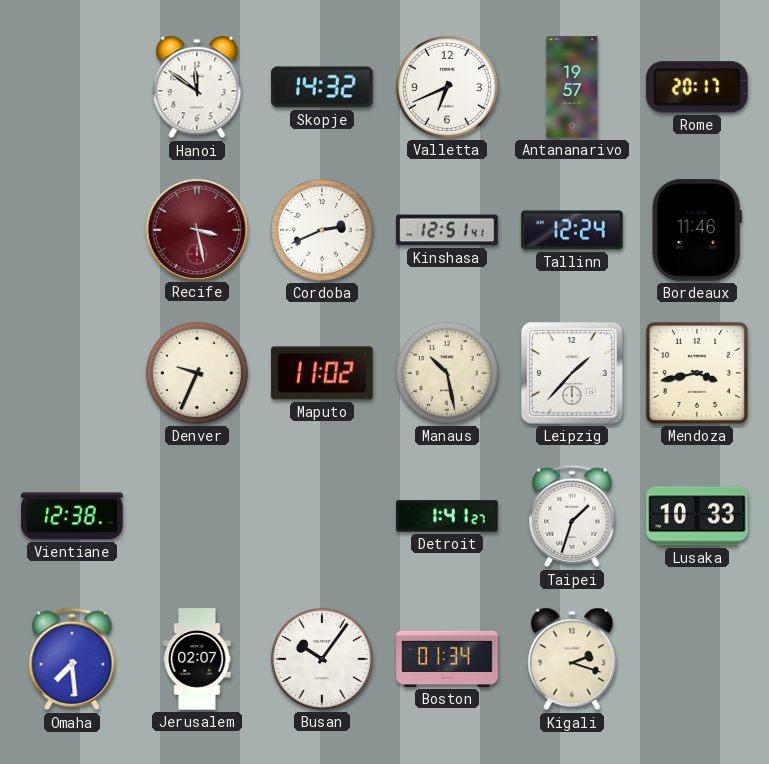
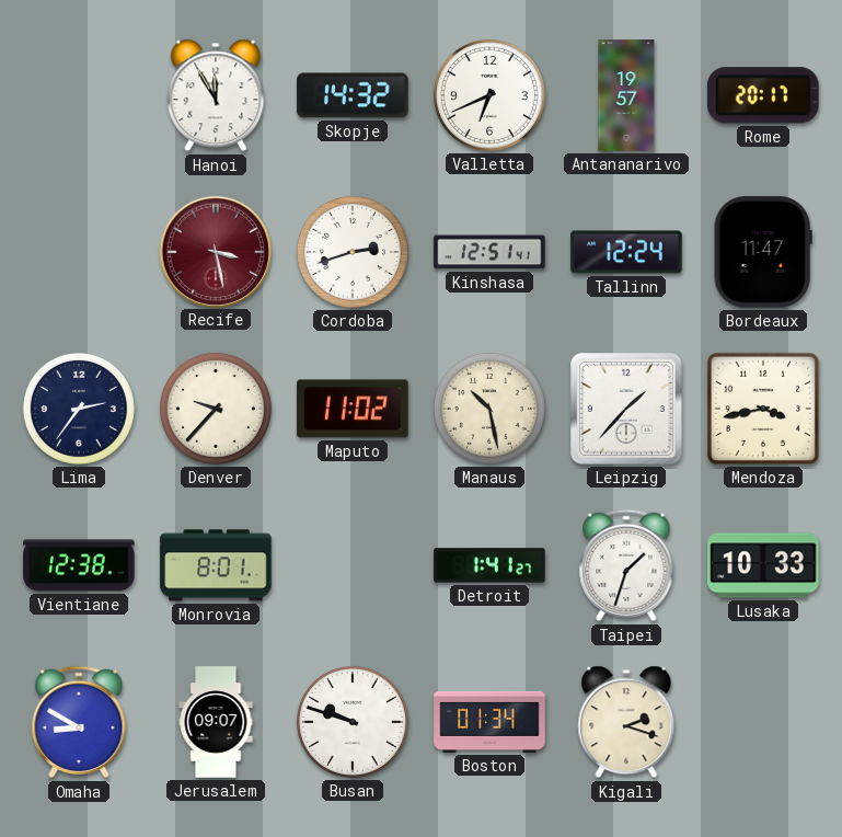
Hanoi: 11:51 -> 11:55 (216, 95)
Cordoba: 2:41 -> 2:42 (353, 252)
Bordeaux: 11:46 -> 11:47 (763, 252)
Lima: none -> 2:36 (79, 409)
Denver: 9:34 -> 9:37 (216, 409)
Monrovia: none -> 8:01 (216, 565)
Omaha: 7:29 -> 8:50 (79, 722)
Jerusalem: 02:07 -> 09:07 (216, 722)
Busan: 10:06 -> 9:48 (353, 722)
